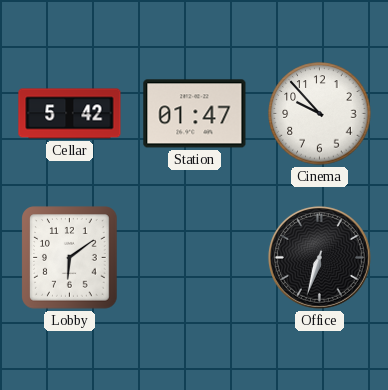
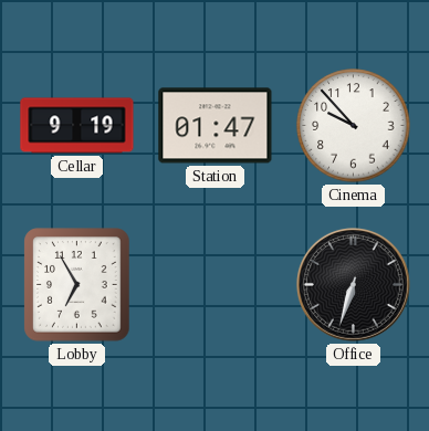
Cellar: 5:42 -> 9:19 (77, 126)
Lobby: 6:09 -> 6:55 (77, 285)
